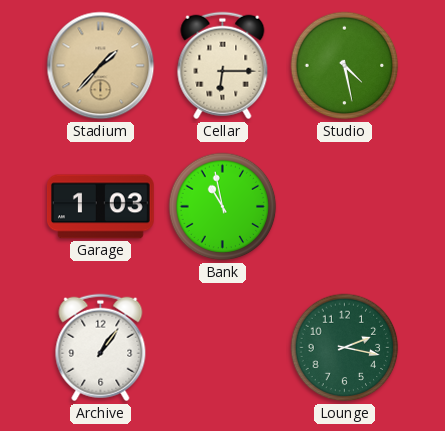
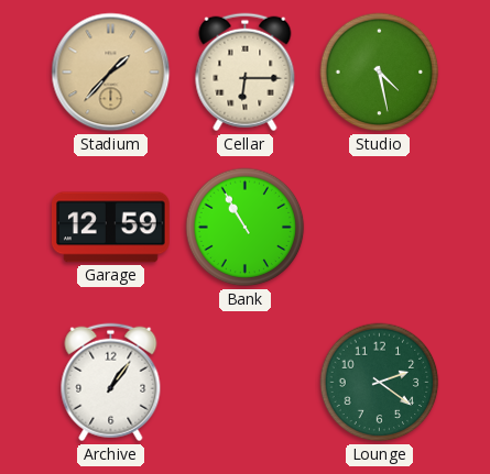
Garage: 1:03 -> 12:59 (110, 228)
Bank: 10:58 -> 10:55 (246, 228)
Lounge: 2:17 -> 2:21 (380, 383)
